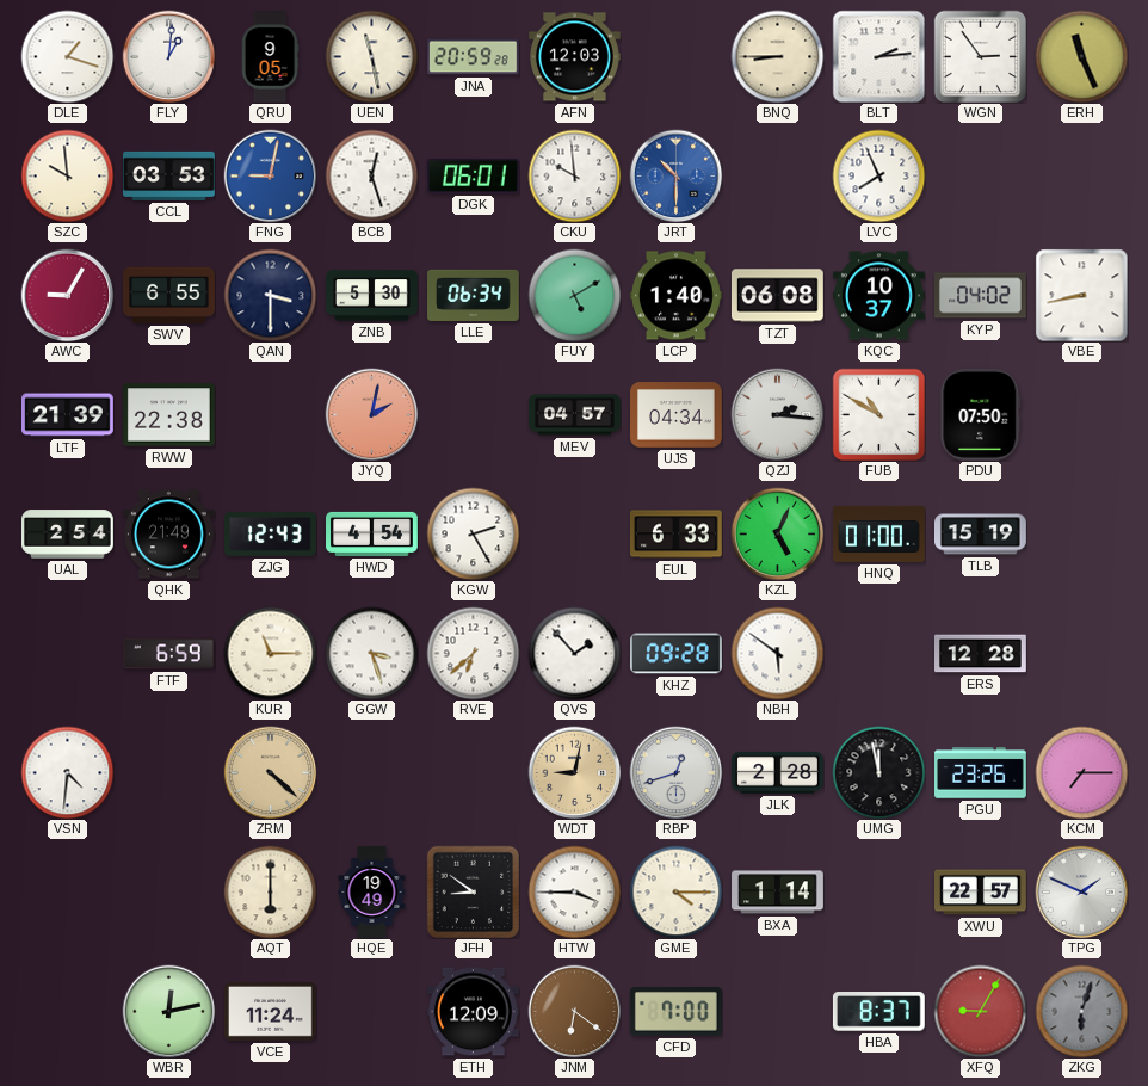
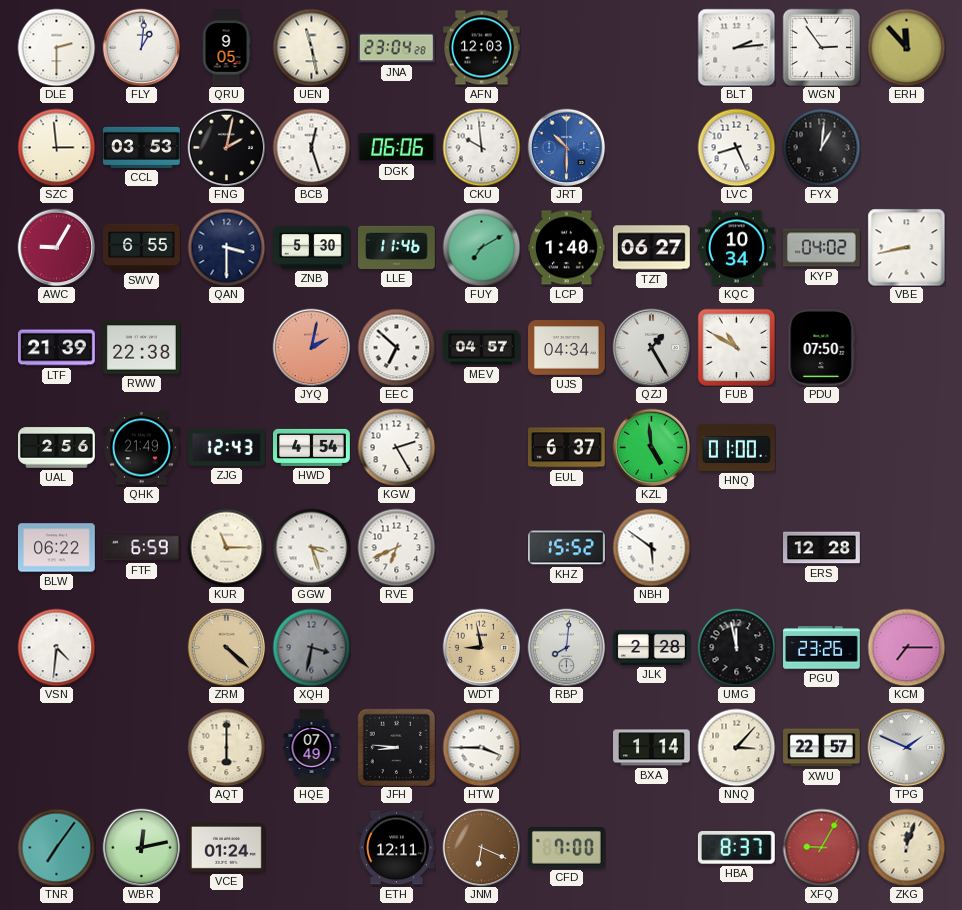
DLE: 1:18 -> 2:30 (56, 47)
JNA: 20:59 -> 23:04 (397, 48)
BNQ: 8:45 -> none (777, 56)
ERH: 11:26 -> 11:53 (906, 47)
SZC: 9:59 -> 2:59 (56, 147)
FNG: 9:02 -> 2:02 (226, 147)
FNG dial: blue -> black (226, 147)
DGK: 06:01 -> 06:06 (397, 147)
LVC: 7:56 -> 8:26 (736, 147)
FYX: none -> 1:01 (821, 147)
LLE: 06:34 -> 11:46 (397, 247)
FUY: 5:10 -> 7:10 (481, 247)
TZT: 06:08 -> 06:27 (652, 248)
KQC: 10:37 -> 10:34 (737, 248)
EEC: none -> 6:52 (396, 347)
QZJ: 2:16 -> 1:25 (651, 347)
UAL: 2:54 -> 2:56 (57, 448)
EUL: 6:33 -> 6:37 (567, 448)
KZL: 5:04 -> 4:59 (651, 447)
TLB: 15:19 -> none (981, 535)
BLW: none -> 06:22 (57, 548)
RVE: 6:38 -> 6:41 (396, 547)
QVS: 1:53 -> none (574, 653)
KHZ: 09:28 -> 15:52 (567, 548)
XQH: none -> 3:32 (311, 647)
WDT: 9:02 -> 8:58 (481, 647)
RBP: 12:42 -> 8:01 (566, 647)
HQE: 19:49 -> 07:49 (312, 748)
JFH: 8:51 -> 8:46 (396, 747)
GME: 4:15 -> none (675, 891)
NNQ: none -> 3:07 (736, 747)
TNR: none -> 7:06 (56, 847)
VCE: 11:24 -> 01:24 (227, 847)
ETH: 12:09 -> 12:11 (397, 848)
JNM: 6:21 -> 6:19 (481, 847)
ZKG: 6:03 -> 12:03 (906, 847)
ZKG dial: grey -> cream (906, 847)
